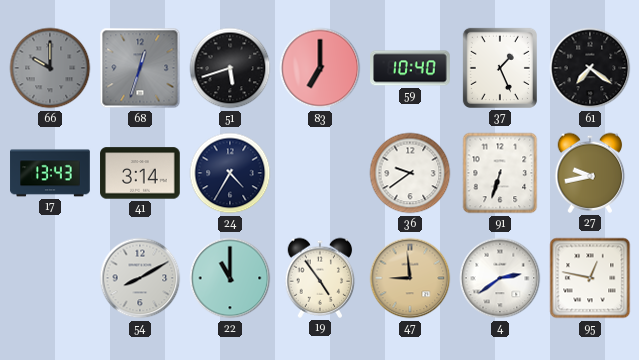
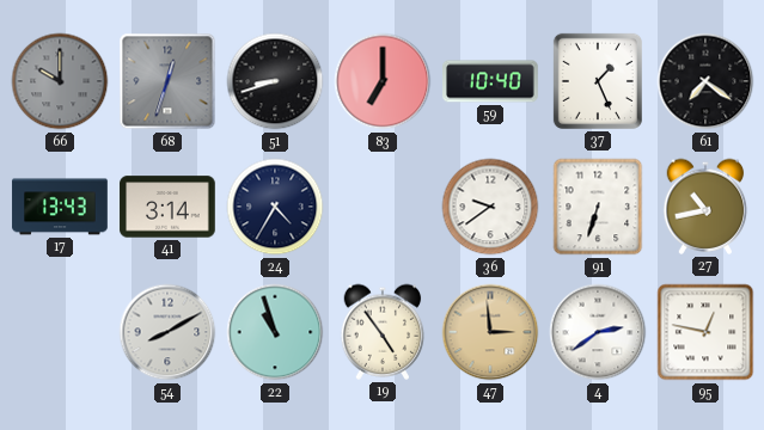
51: 5:42 -> 8:42 (275, 81)
27: 9:43 -> 10:43 (705, 207)
22: 11:00 -> 10:57 (275, 332)
47: 8:59 -> 2:59 (490, 332)
